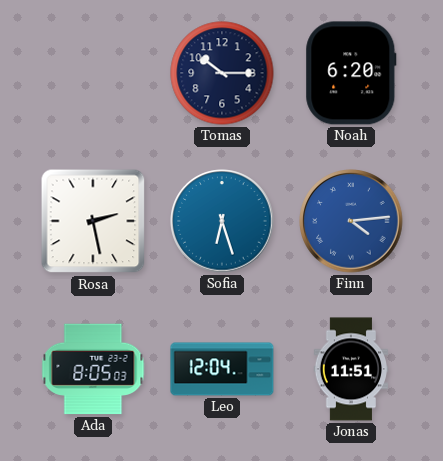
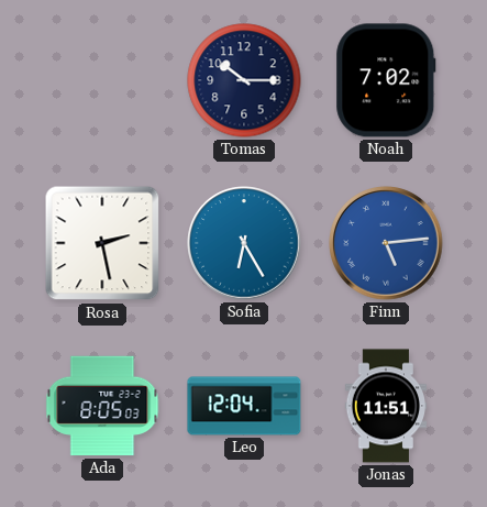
Noah: 6:20 -> 7:02 (386, 80)
Sofia: 6:27 -> 6:25 (244, 243)
Finn: 4:14 -> 5:14 (386, 243)
